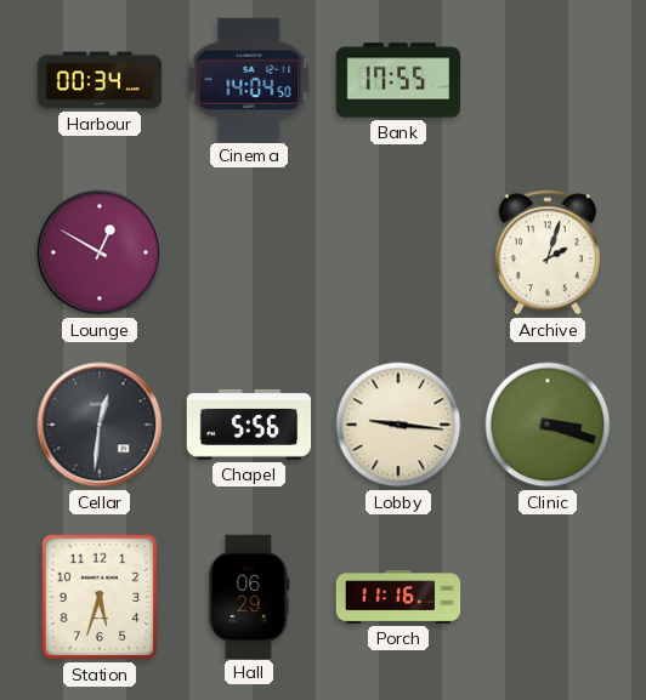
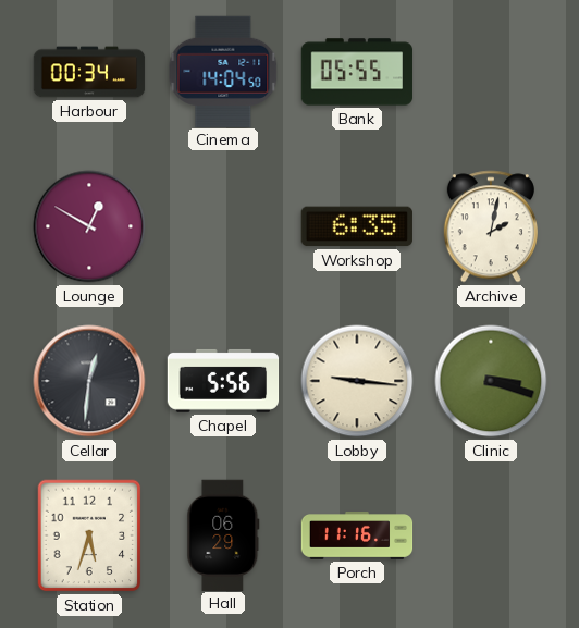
Bank: 17:55 -> 05:55 (357, 72)
Workshop: none -> 6:35 (357, 226)
Archive: 2:03 -> 2:02 (491, 226)
